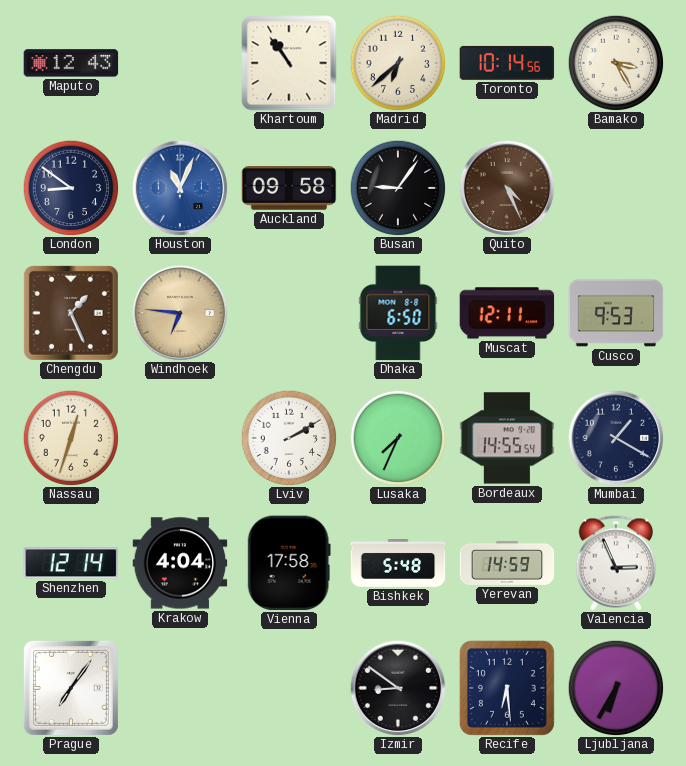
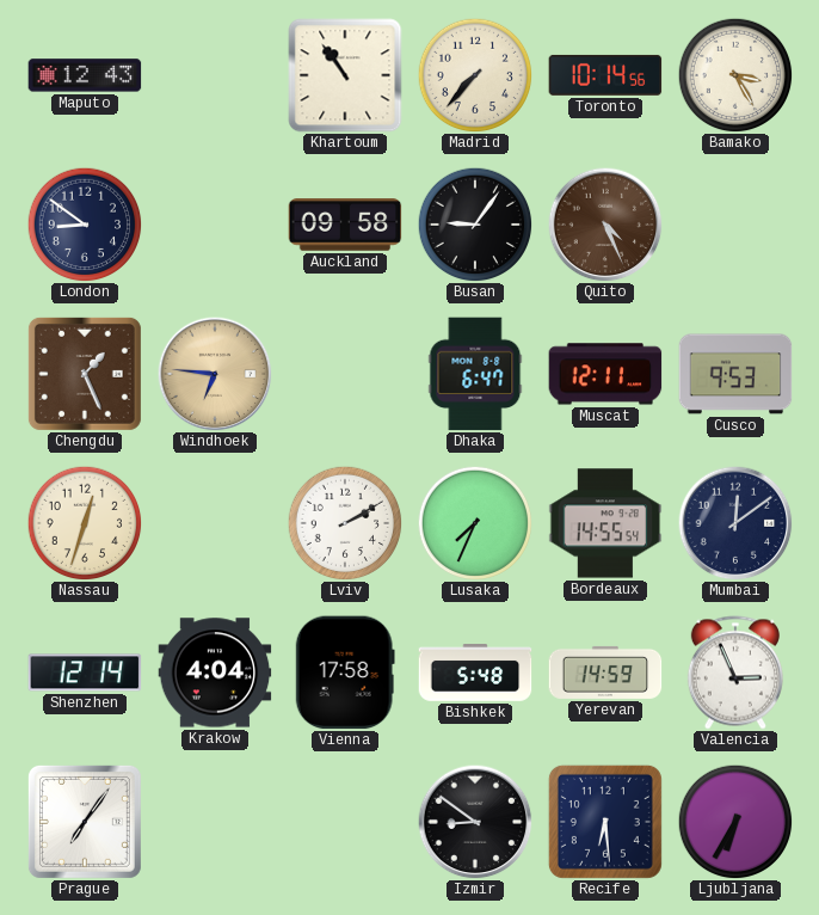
Madrid: 6:38 -> 7:37 (475, 75)
Houston: 11:04 -> none (180, 188)
Dhaka: 6:50 -> 6:47 (475, 374)
Mumbai: 1:20 -> 12:09 (735, 523)
